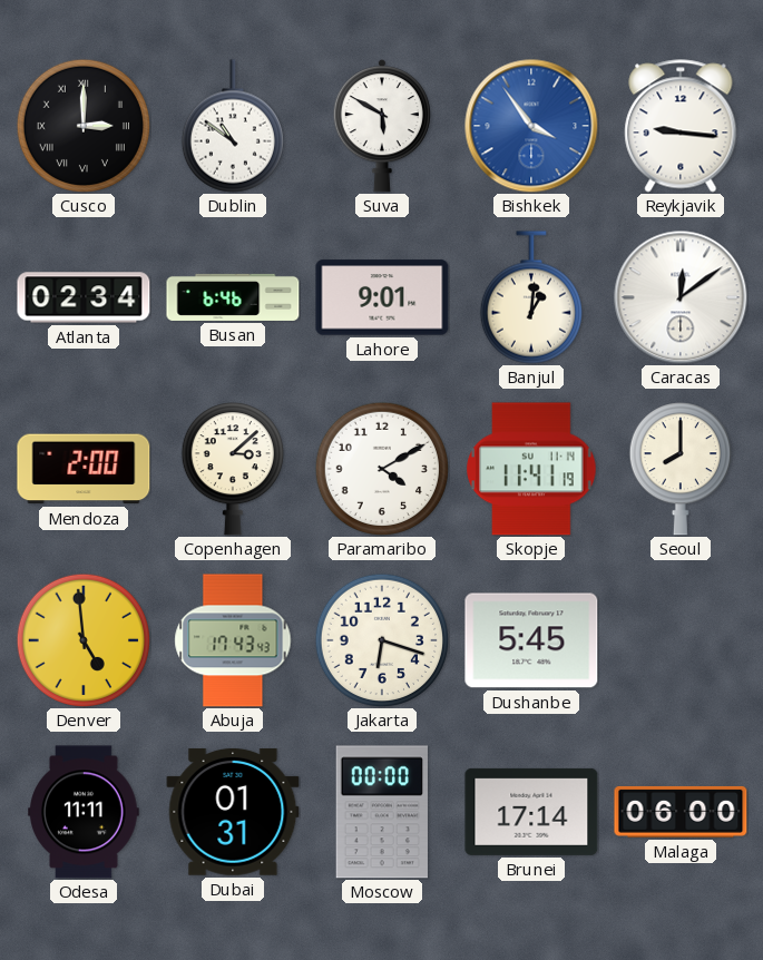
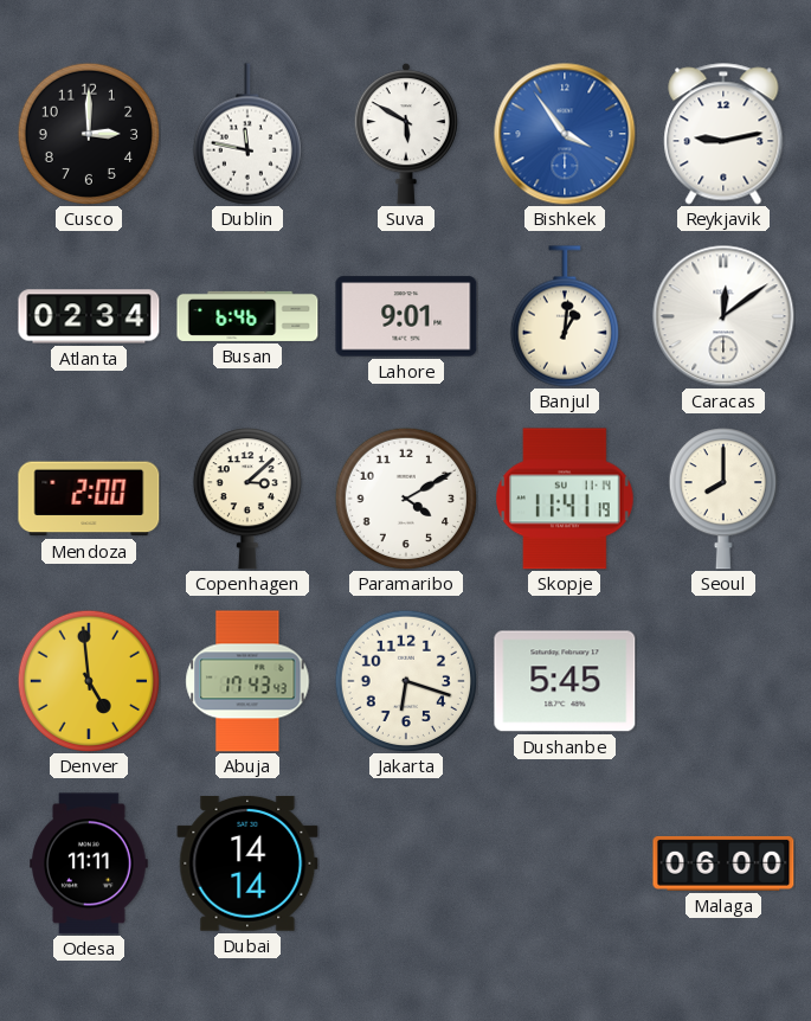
Cusco numerals: Roman -> Arabic (88, 133)
Dublin: 10:51 -> 11:47 (247, 134)
Reykjavik: 9:16 -> 9:13 (723, 134)
Dubai: 01:31 -> 14:14 (247, 863)
Moscow: 00:00 -> none (381, 812)
Brunei: 17:14 -> none (531, 812)
